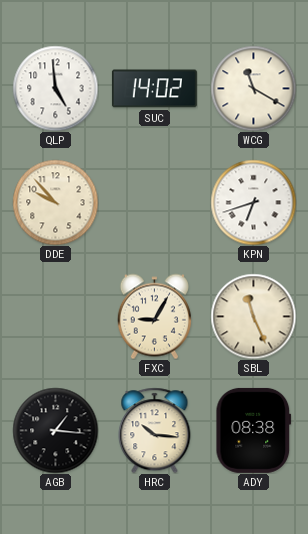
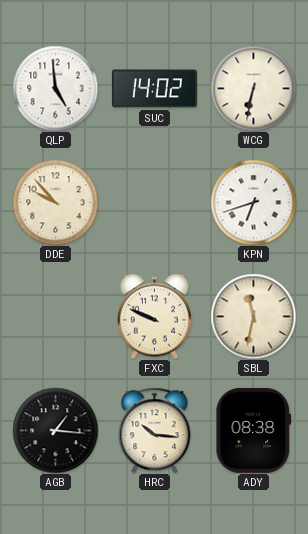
WCG: 11:20 -> 6:32 (253, 88)
FXC: 9:05 -> 9:49 (154, 316)
SBL: 11:26 -> 11:32 (253, 316)
